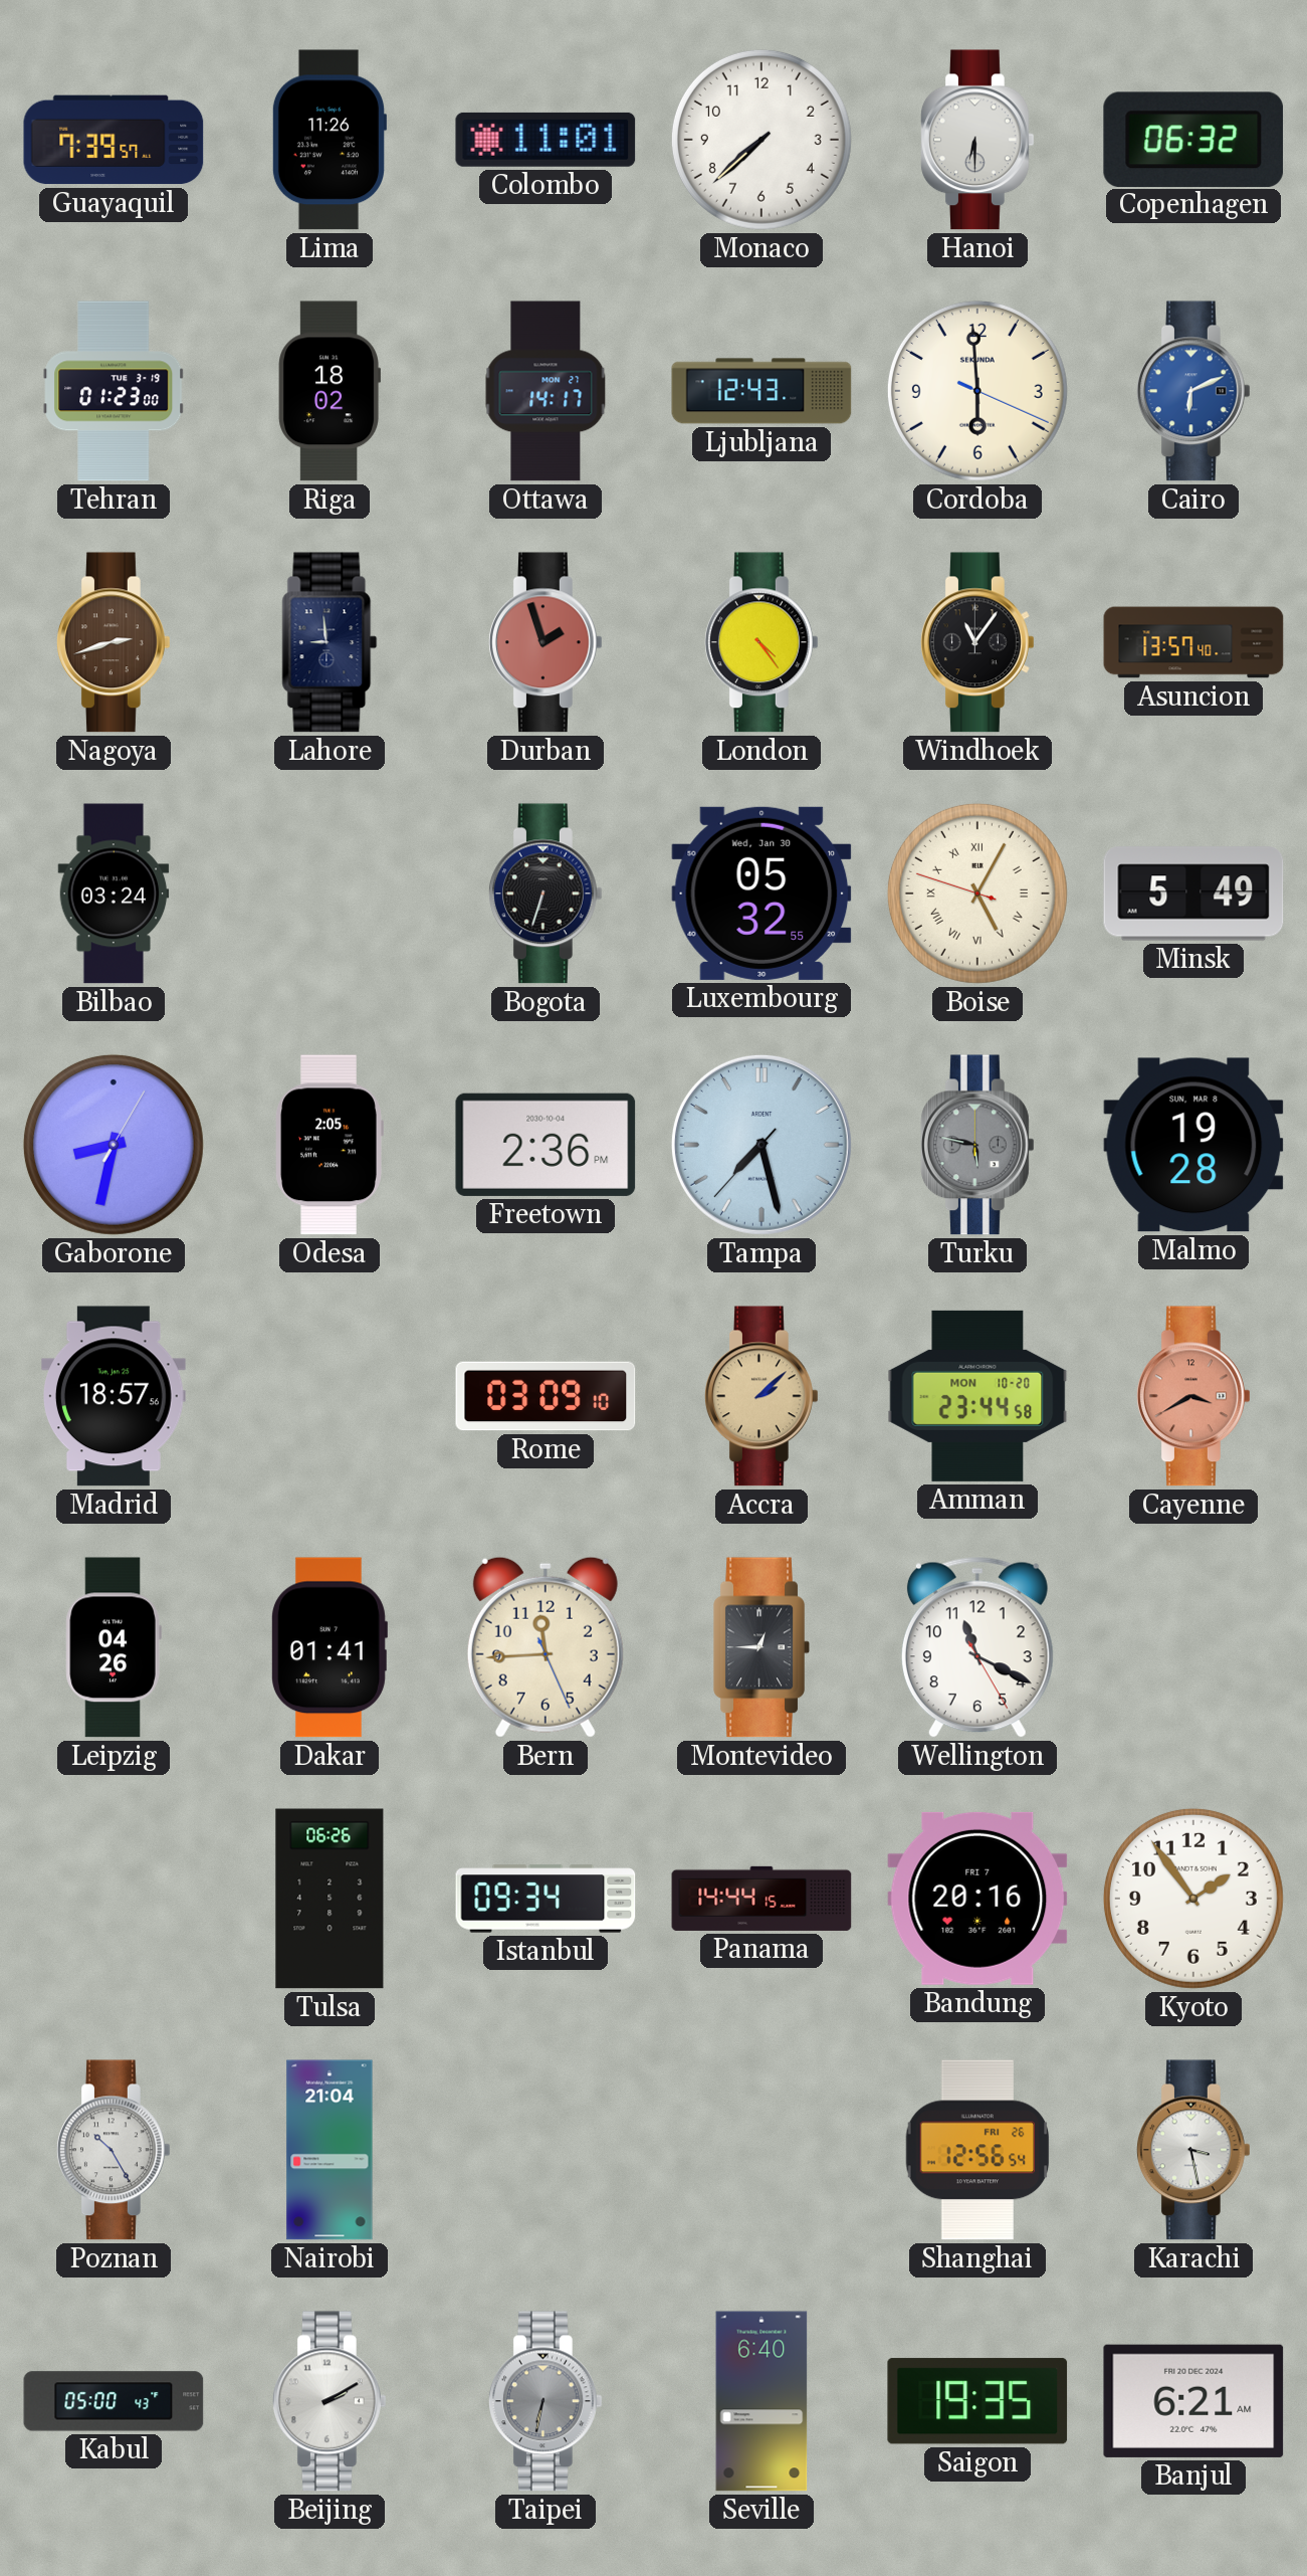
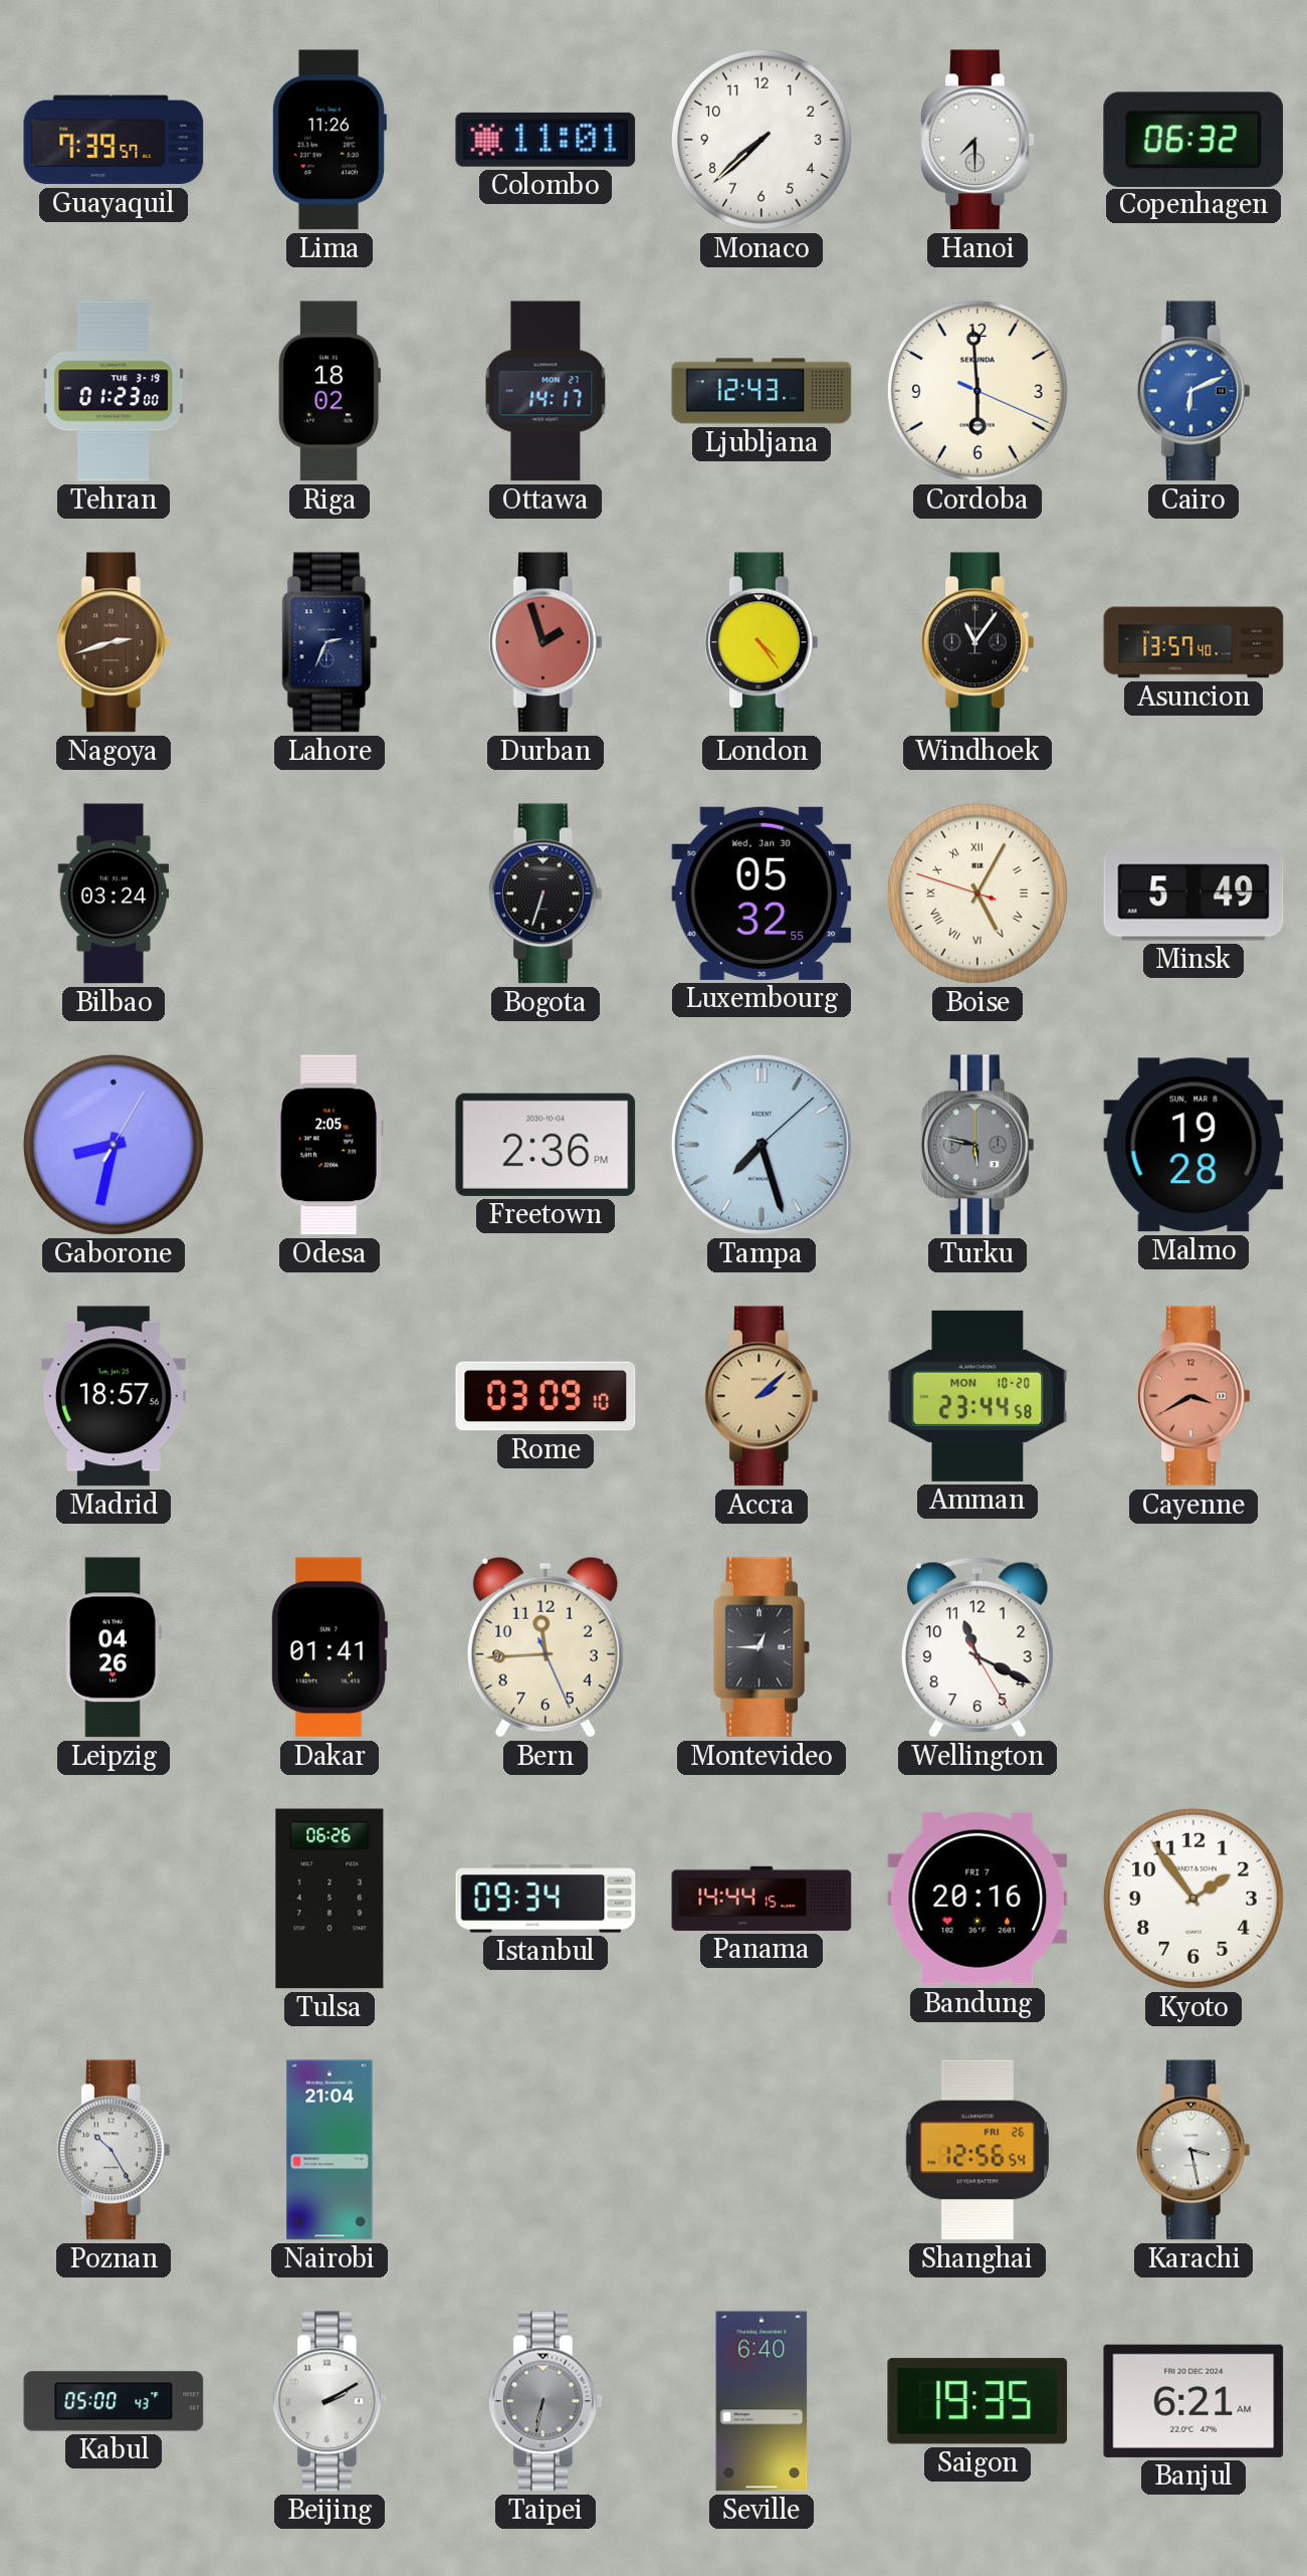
Hanoi: 6:30 -> 7:30 (978, 140)
Lahore: 8:59 -> 2:34 (330, 642)
Tampa: 7:27:37 -> 7:27:08 (761, 1145)
